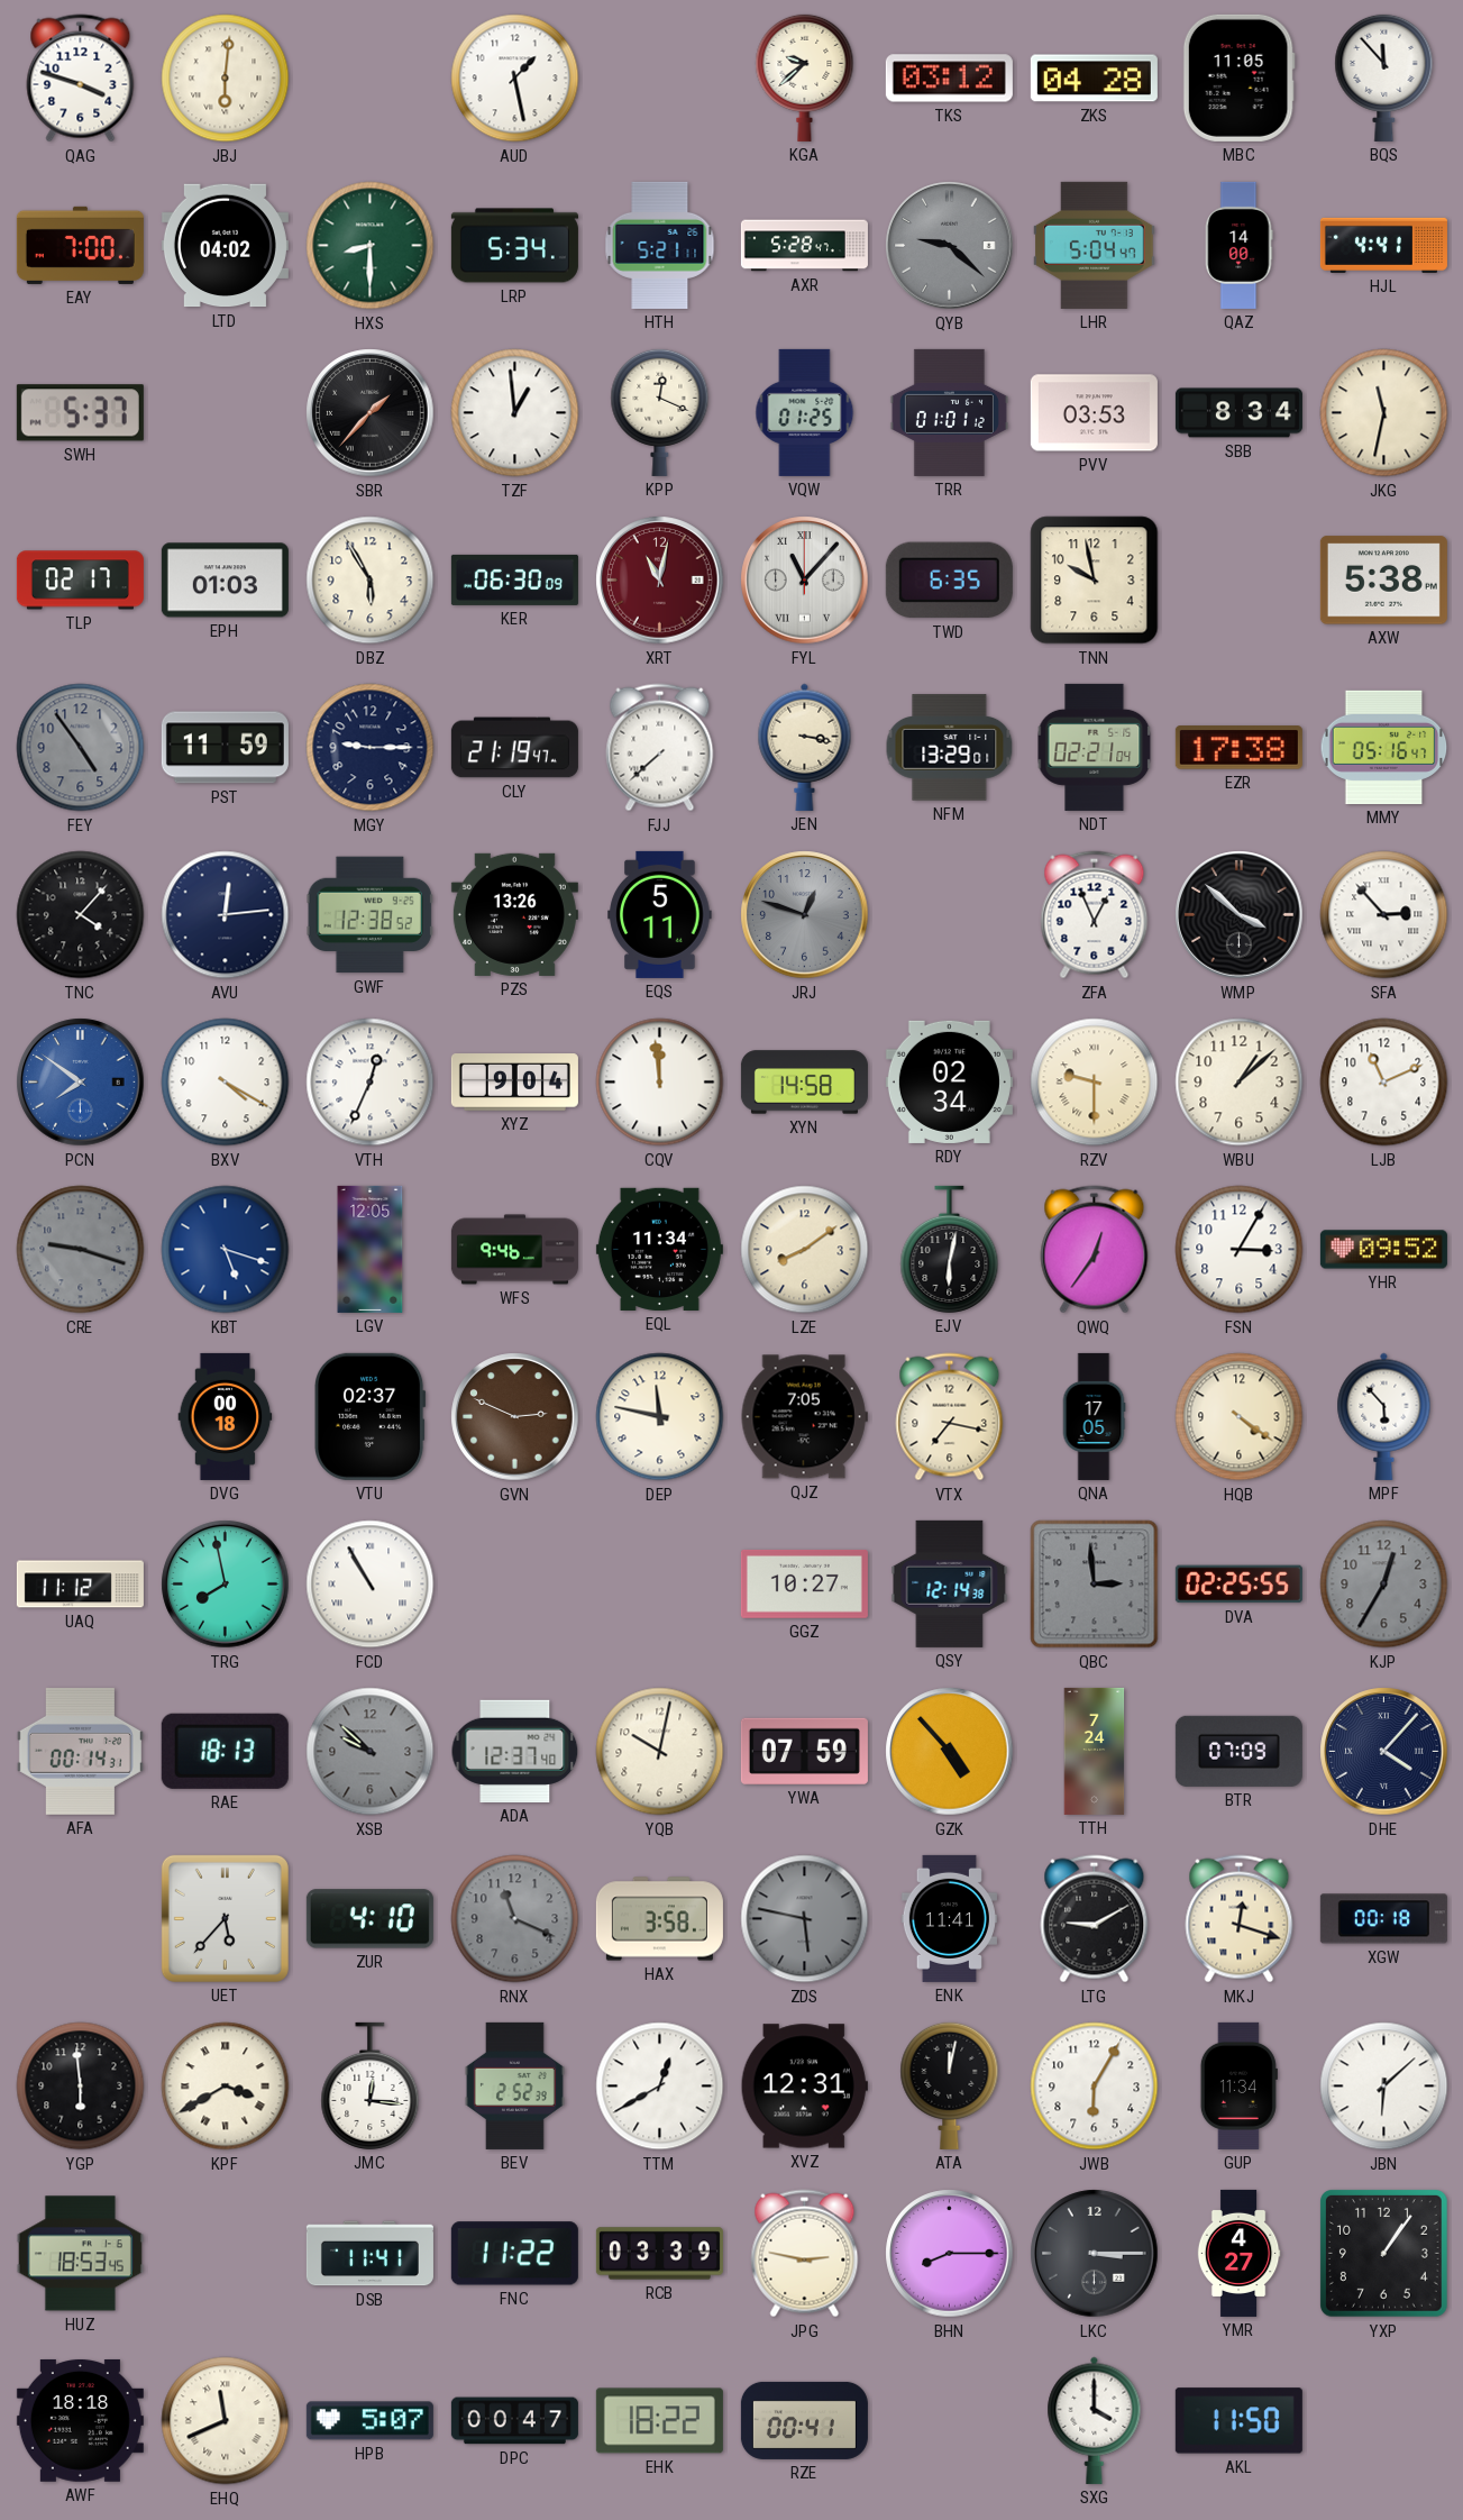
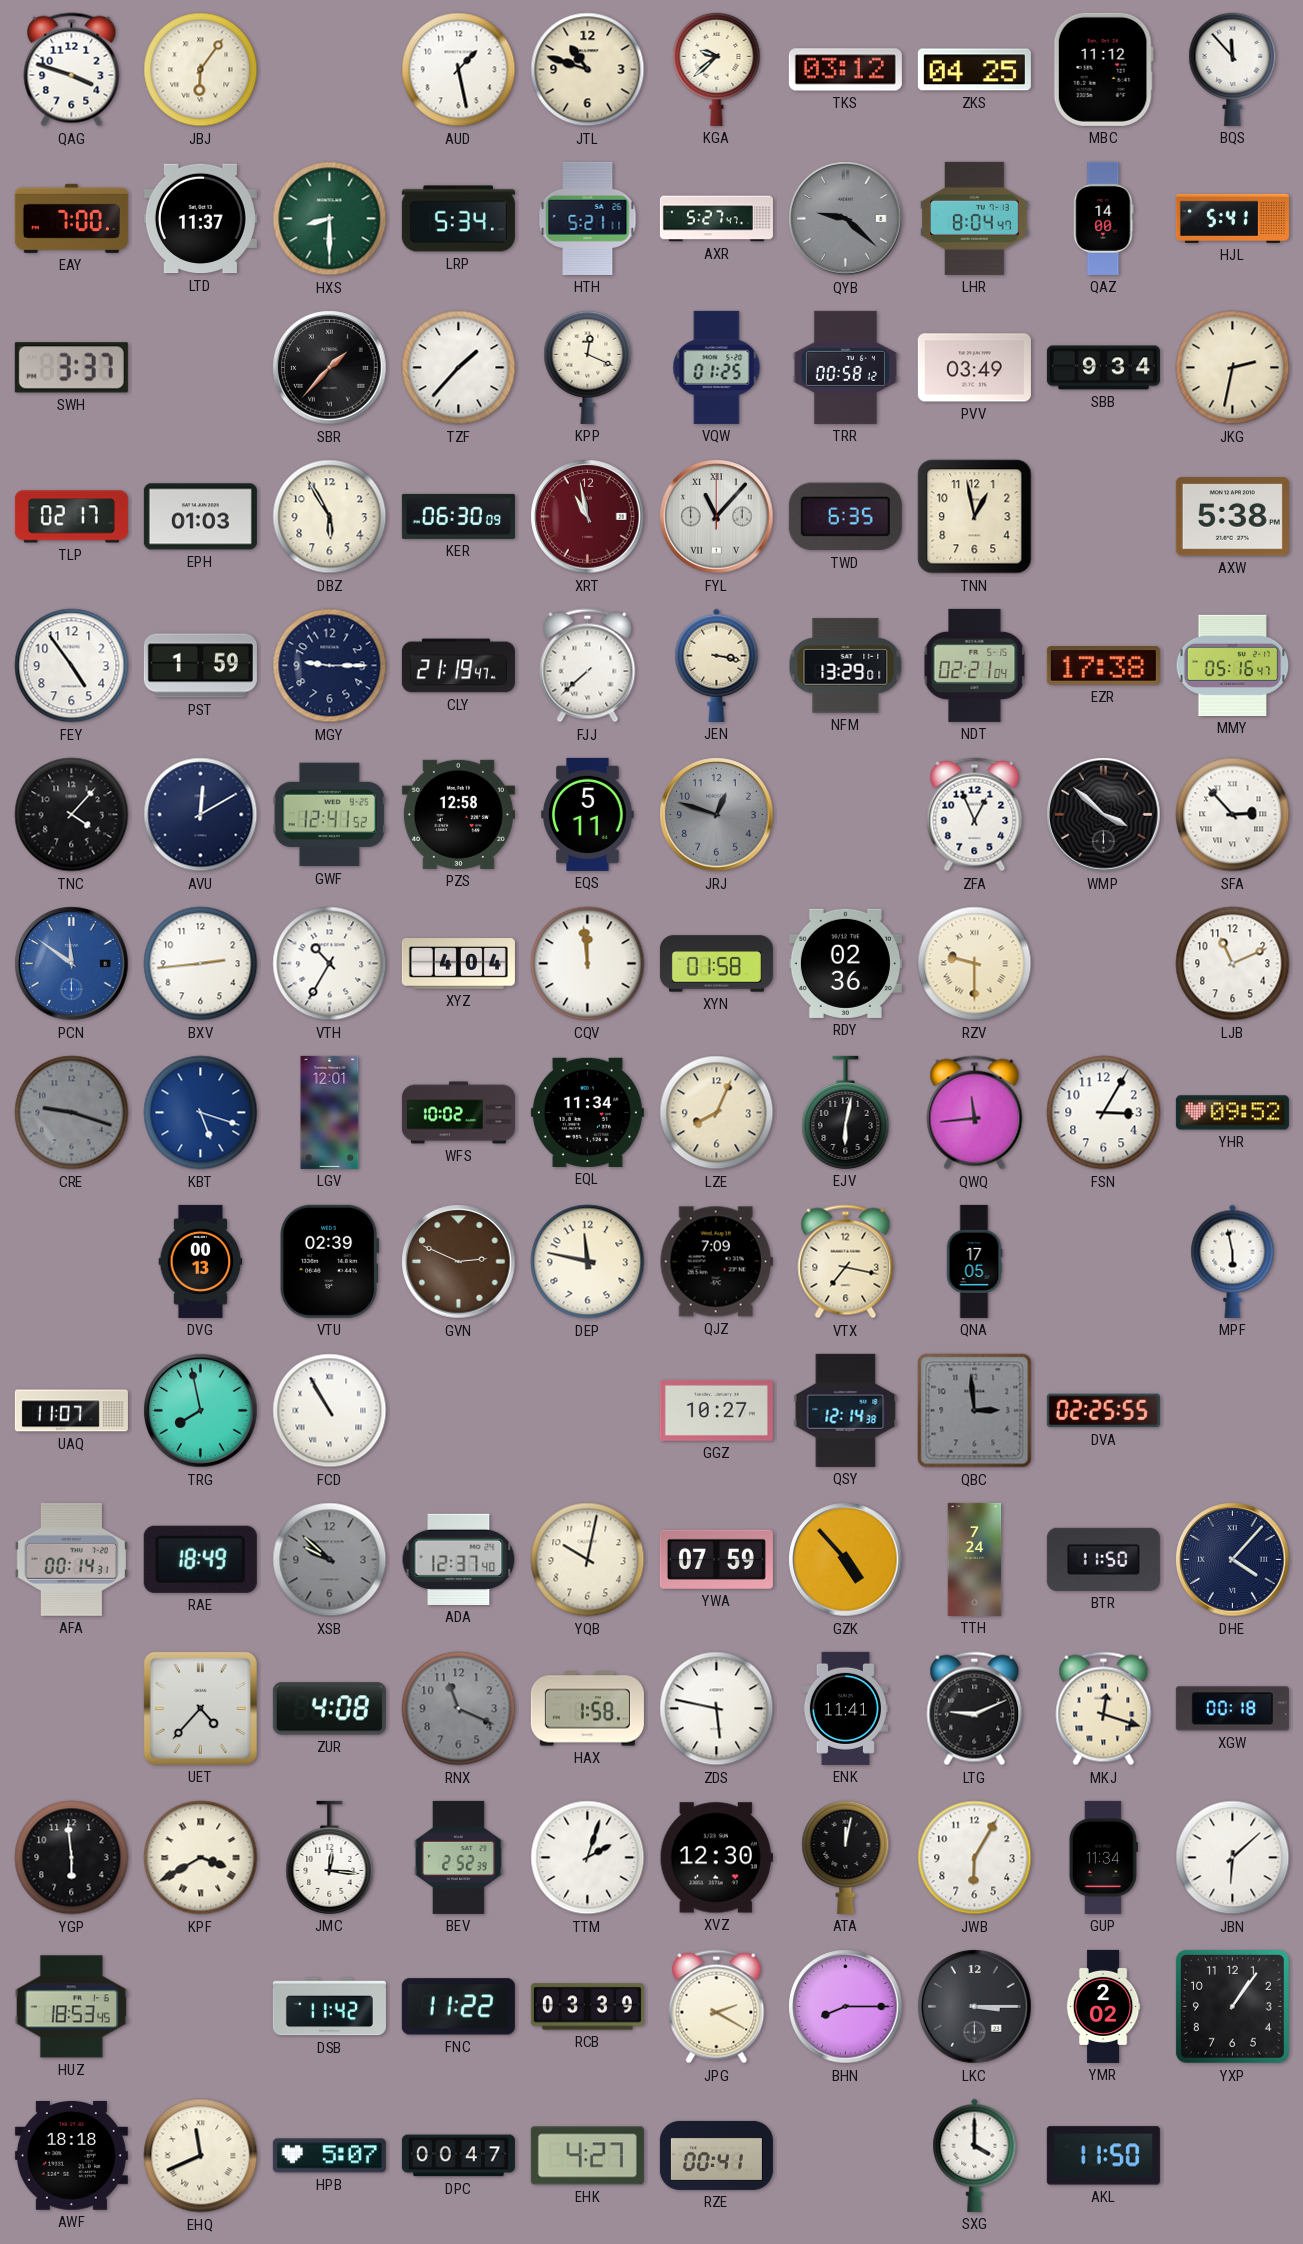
JBJ: 6:01 -> 6:06 (201, 70)
JTL: none -> 10:48 (588, 70)
ZKS: 04:28 -> 04:25 (974, 70)
MBC: 11:05 -> 11:12 (1103, 69)
LTD: 04:02 -> 11:37 (200, 219)
AXR: 5:28 -> 5:27 (716, 219)
LHR: 5:04 -> 8:04 (975, 218)
HJL: 4:41 -> 5:41 (1232, 218)
SWH: 5:37 -> 3:37 (71, 368)
TZF: 12:59 -> 1:37 (459, 368)
TRR: 01:01 -> 00:58 (845, 367)
PVV: 03:53 -> 03:49 (974, 368)
SBB: 8:34 -> 9:34 (1103, 368)
JKG: 11:32 -> 2:32 (1233, 368)
XRT: 11:02 -> 10:58 (588, 517)
TNN: 9:58 -> 12:58 (975, 517)
FEY dial: grey -> white (72, 666)
PST: 11:59 -> 1:59 (200, 666)
AVU: 12:14 -> 12:10 (201, 815)
GWF: 12:38 -> 12:41 (329, 815)
PZS: 13:26 -> 12:58 (458, 814)
PCN: 7:51 -> 11:51 (72, 964)
BXV: 4:20 -> 2:44 (201, 964)
VTH: 12:34 -> 10:35 (330, 964)
XYZ: 9:04 -> 4:04 (458, 964)
XYN: 14:58 -> 01:58 (716, 964)
RDY: 02:34 -> 02:36 (845, 963)
WBU: 1:08 -> none (1240, 1083)
LGV: 12:05 -> 12:01 (330, 1112)
WFS: 9:46 -> 10:02 (458, 1113)
LZE: 8:09 -> 8:04 (717, 1113)
QWQ: 12:36 -> 11:44 (975, 1113)
DVG: 00:18 -> 00:13 (201, 1261)
VTU: 02:37 -> 02:39 (330, 1261)
QJZ: 7:05 -> 7:09 (716, 1262)
HQB: 4:21 -> none (1240, 1417)
MPF: 5:53 -> 5:58 (1233, 1261)
UAQ: 11:12 -> 11:07 (71, 1411)
KJP: 12:35 -> none (1384, 1585)
RAE: 18:13 -> 18:49 (200, 1559)
BTR: 07:09 -> 11:50 (1103, 1559)
UET: 5:37 -> 4:37 (200, 1708)
ZUR: 4:10 -> 4:08 (329, 1709)
HAX: 3:58 -> 1:58 (587, 1709)
ZDS dial: grey -> white (717, 1709)
LTG: 9:10 -> 9:11 (975, 1709)
TTM: 12:40 -> 2:03 (588, 1858)
XVZ: 12:31 -> 12:30 (716, 1858)
DSB: 11:41 -> 11:42 (329, 2007)
JPG: 2:47 -> 2:20 (717, 2007)
YMR: 4:27 -> 2:02 (1103, 2006)
EHK: 18:22 -> 4:27 (587, 2156)
